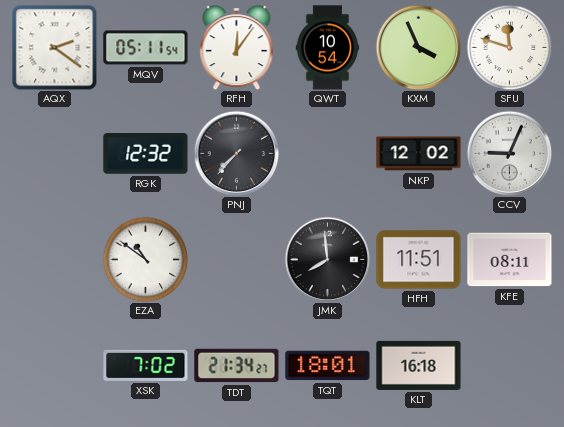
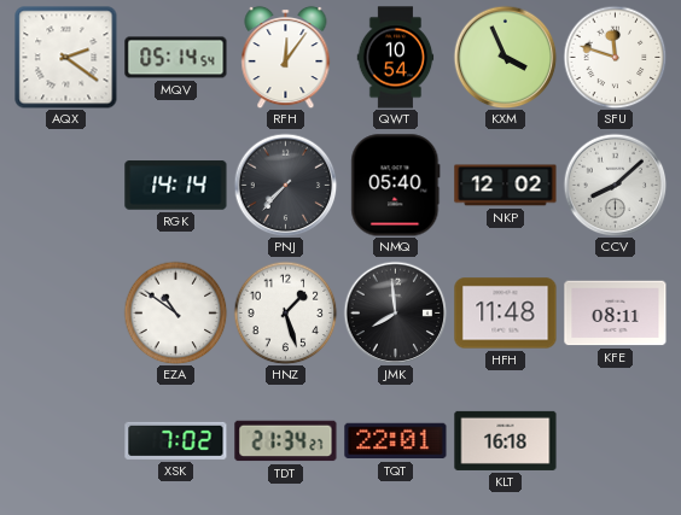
MQV: 05:11 -> 05:14 (176, 58)
RGK: 12:32 -> 14:14 (176, 186)
NMQ: none -> 05:40 (396, 186)
CCV: 9:04 -> 8:08 (615, 185)
HNZ: none -> 1:27 (285, 312)
HFH: 11:51 -> 11:48 (506, 314)
TQT: 18:01 -> 22:01 (396, 441)
